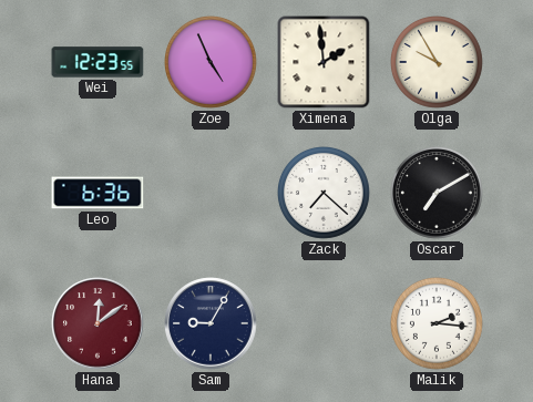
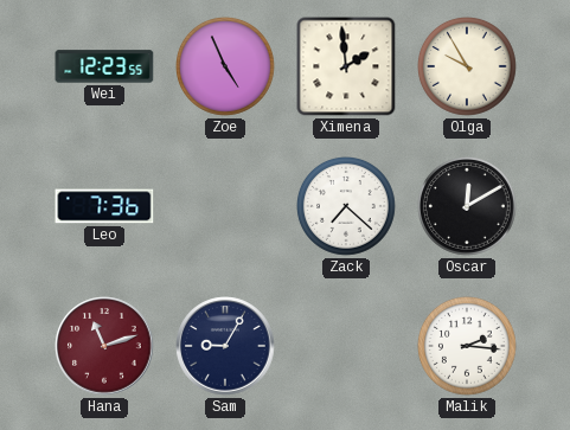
Leo: 6:36 -> 7:36 (104, 206)
Oscar: 7:10 -> 12:10 (468, 207)
Hana: 12:09 -> 11:12 (104, 346)
